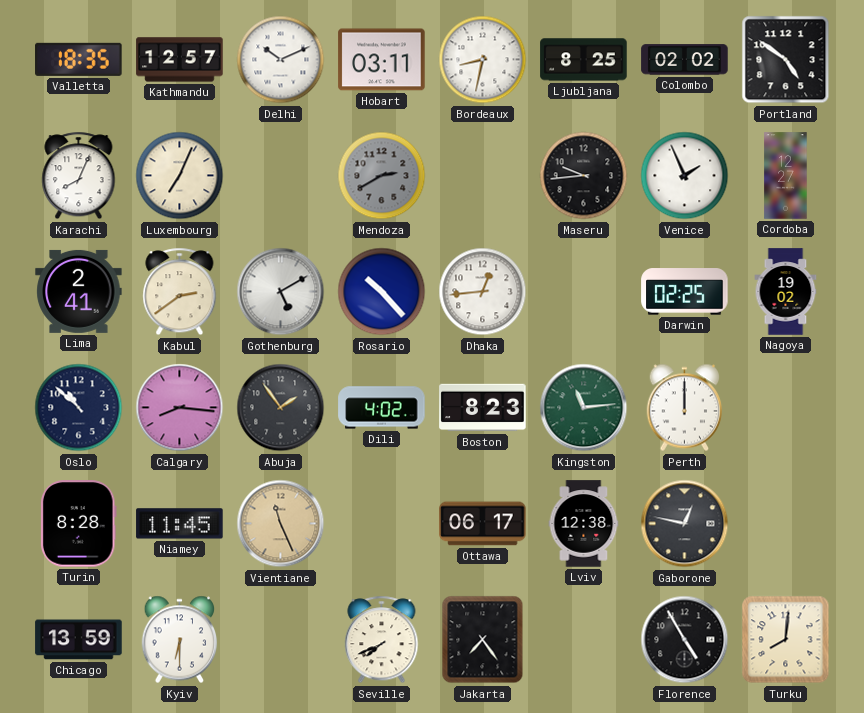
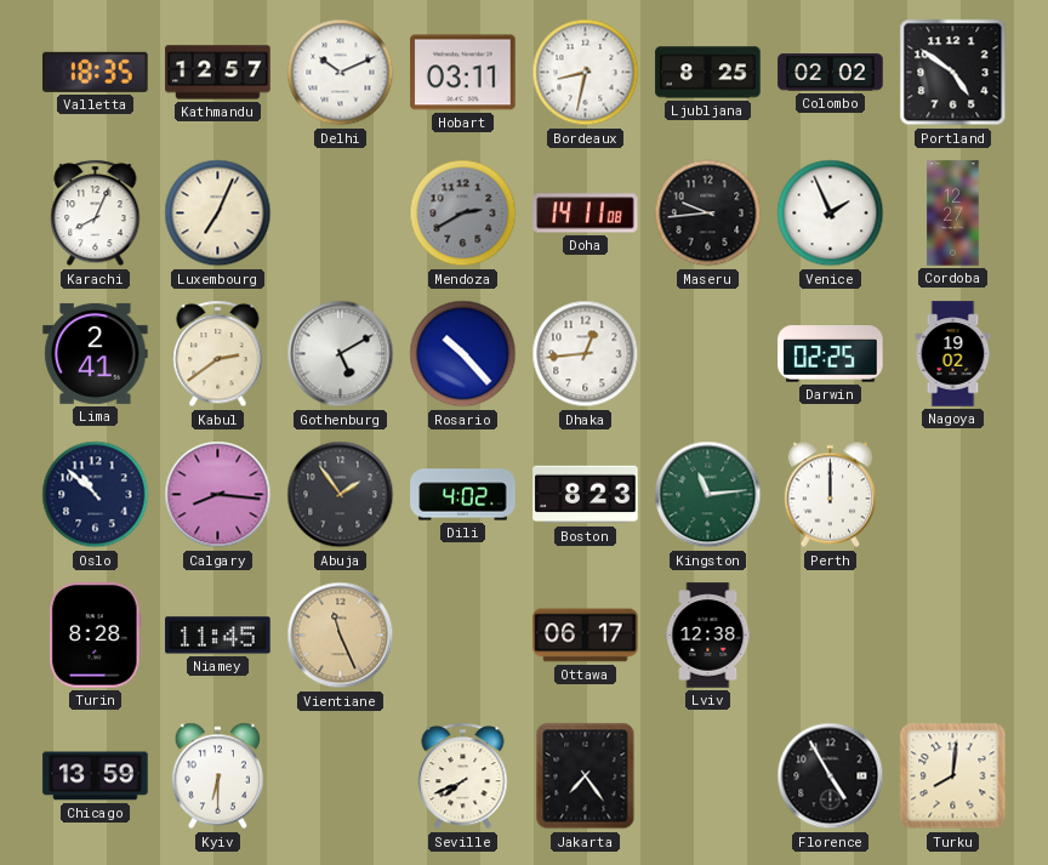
Doha: none -> 14:11 (586, 214)
Gaborone: 12:47 -> none (685, 524)
